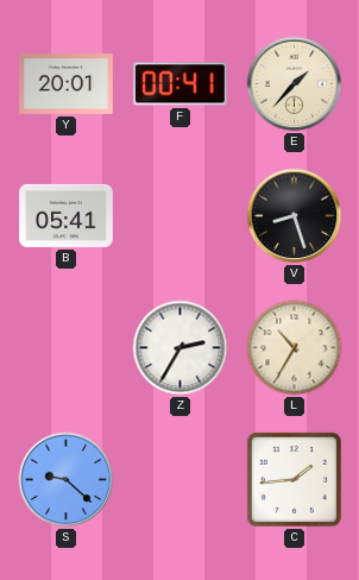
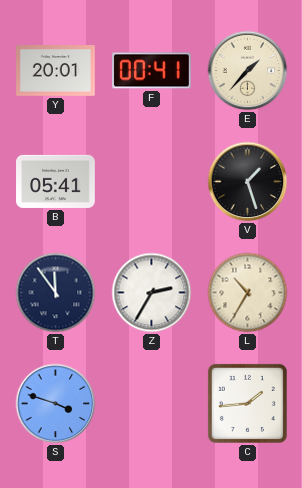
V: 8:27 -> 1:27 (248, 182)
T: none -> 11:54 (56, 293)
S: 9:22 -> 3:48 (56, 404)
